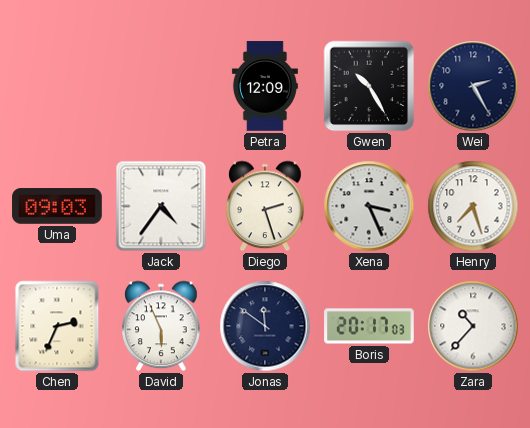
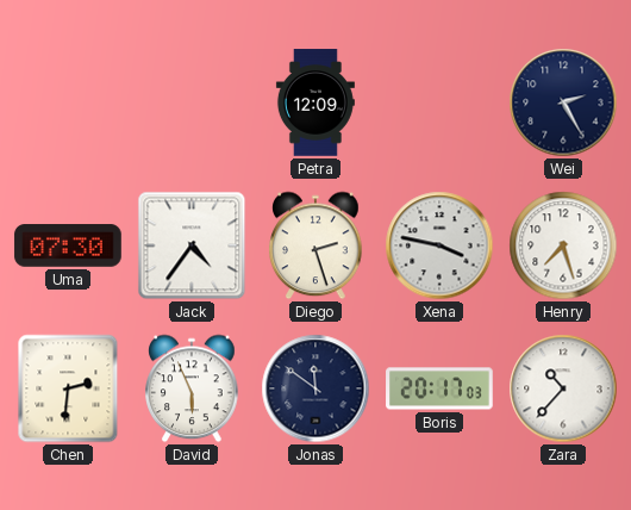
Gwen: 10:25 -> none (369, 86)
Uma: 09:03 -> 07:30 (68, 245)
Xena: 3:26 -> 3:47 (439, 245)
Chen: 2:34 -> 2:31 (68, 388)
